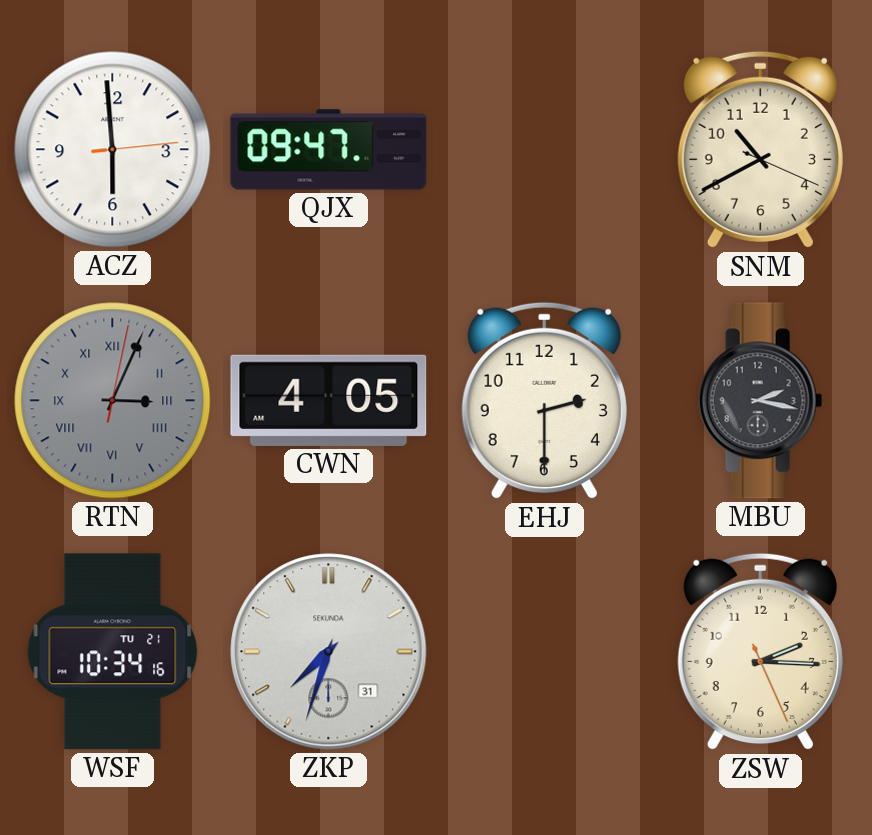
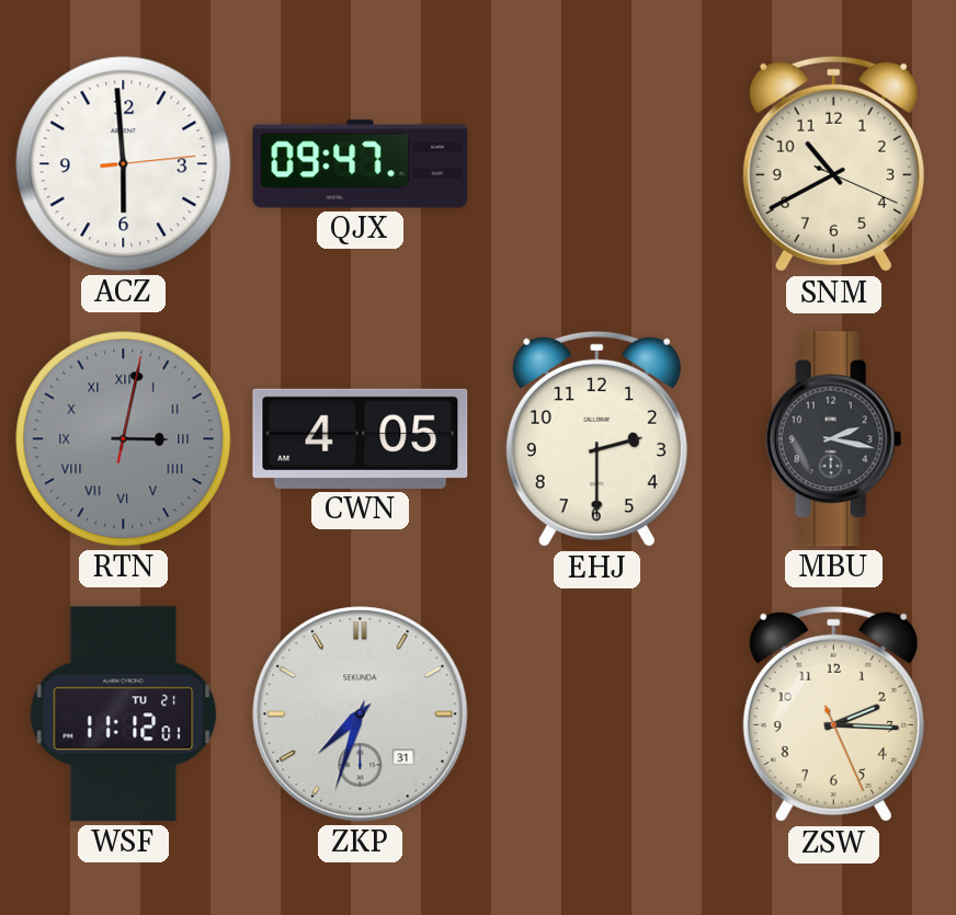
RTN: 3:04 -> 3:02 (124, 439)
WSF: 10:34 -> 11:12 (124, 714)
